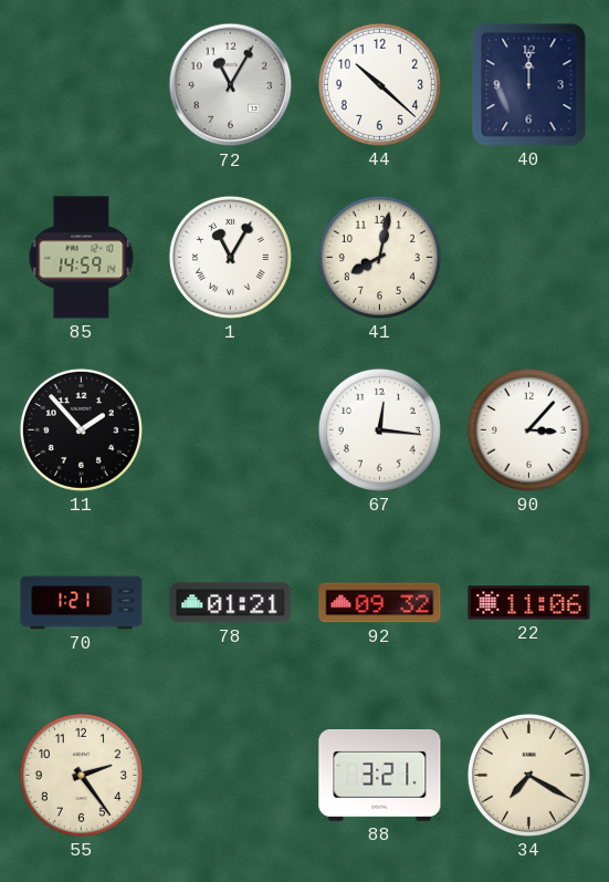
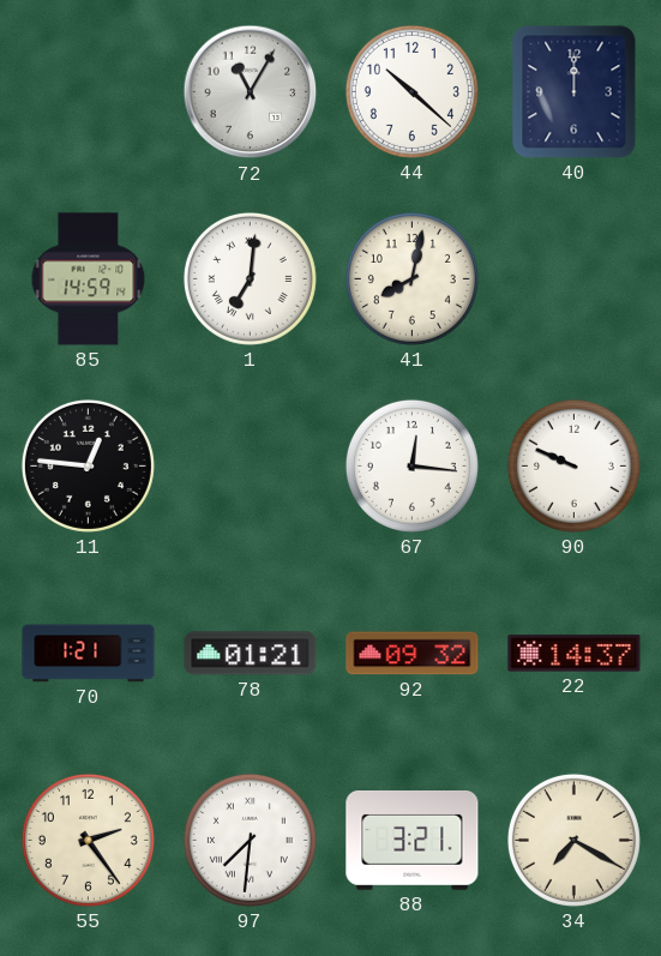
1: 11:05 -> 7:01 (250, 278)
11: 1:53 -> 12:46 (88, 465)
90: 3:07 -> 9:49 (573, 465)
22: 11:06 -> 14:37 (575, 654)
97: none -> 7:31 (250, 840)
